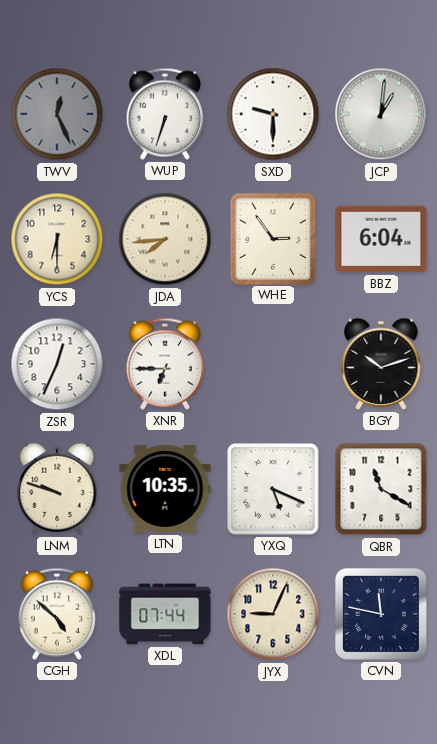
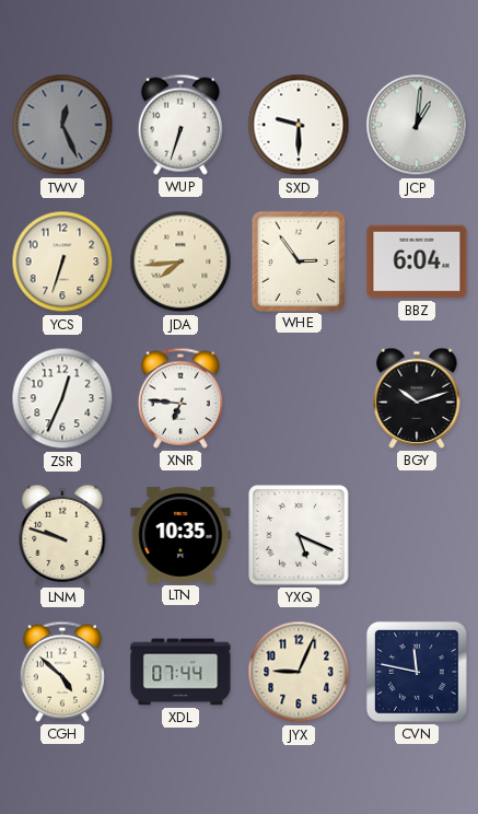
YCS: 6:30 -> 6:33 (62, 261)
XNR: 6:45 -> 6:46 (180, 398)
QBR: 11:20 -> none (381, 489)
